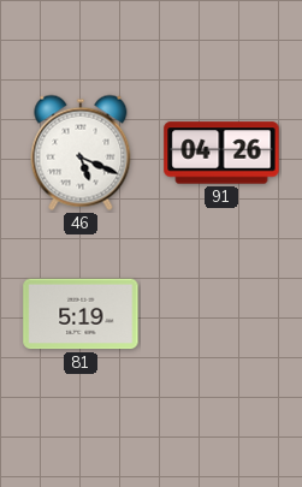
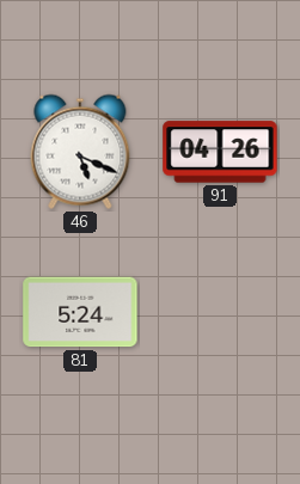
81: 5:19 -> 5:24 (80, 312)
